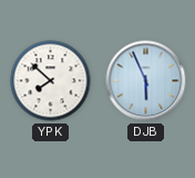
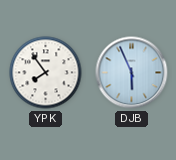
YPK: 7:52 -> 7:54 (46, 73)
